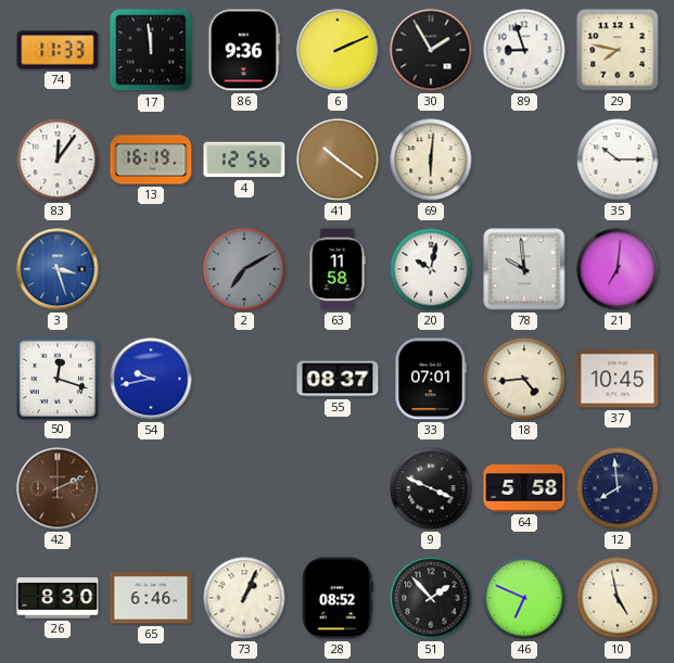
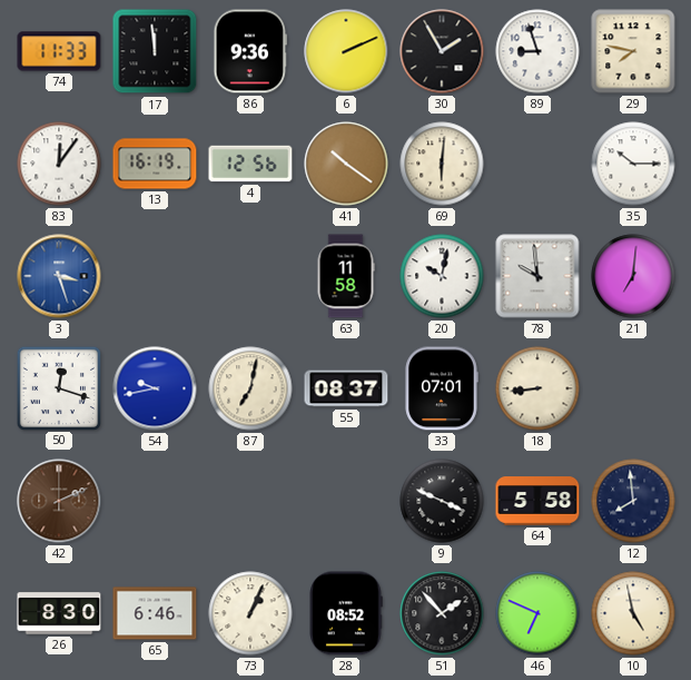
2: 7:10 -> none (244, 269)
87: none -> 7:02 (250, 388)
18: 4:44 -> 8:44 (537, 388)
37: 10:45 -> none (618, 379)
